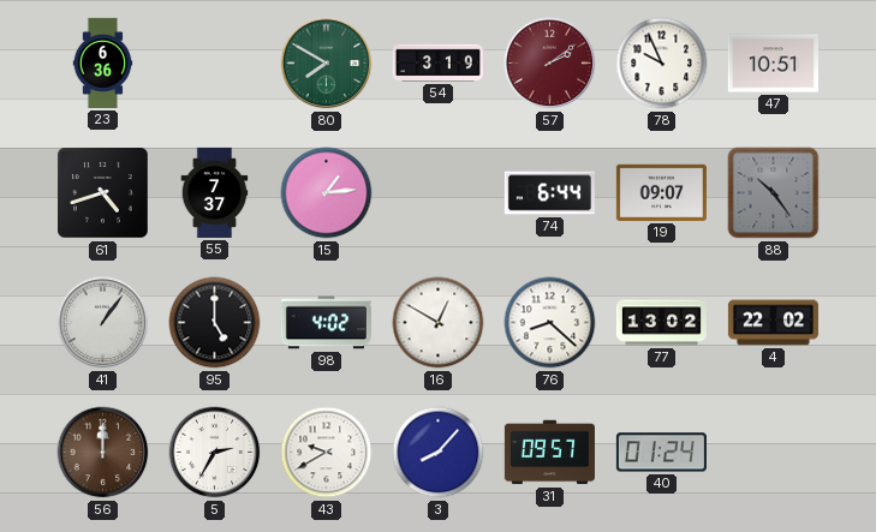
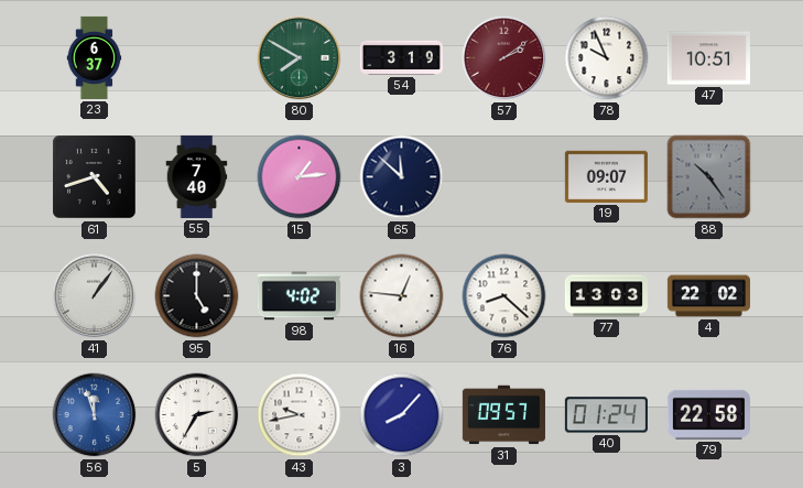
23: 6:36 -> 6:37 (95, 57)
55: 7:37 -> 7:40 (197, 176)
65: none -> 11:52 (402, 177)
74: 6:44 -> none (549, 193)
16: 12:50 -> 12:46 (402, 296)
77: 13:02 -> 13:03 (606, 296)
56: 12:00 -> 11:57 (95, 415)
56 dial: brown -> blue (95, 415)
43: 9:40 -> 9:43 (300, 415)
79: none -> 22:58 (708, 414)
